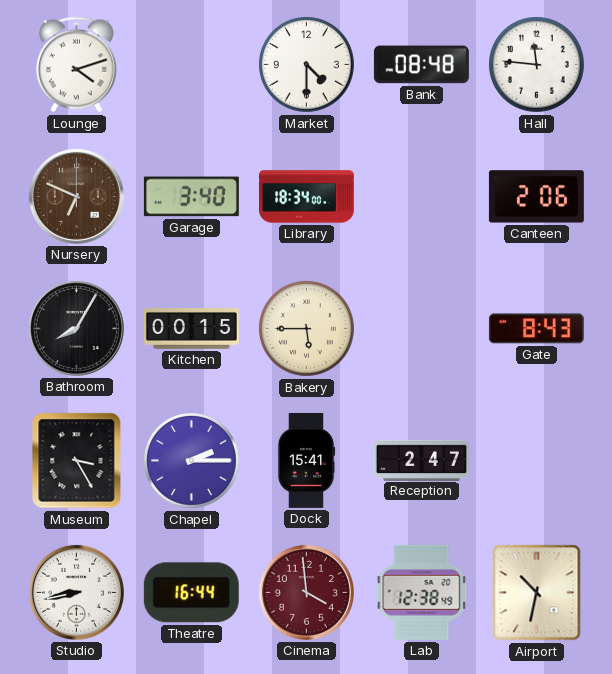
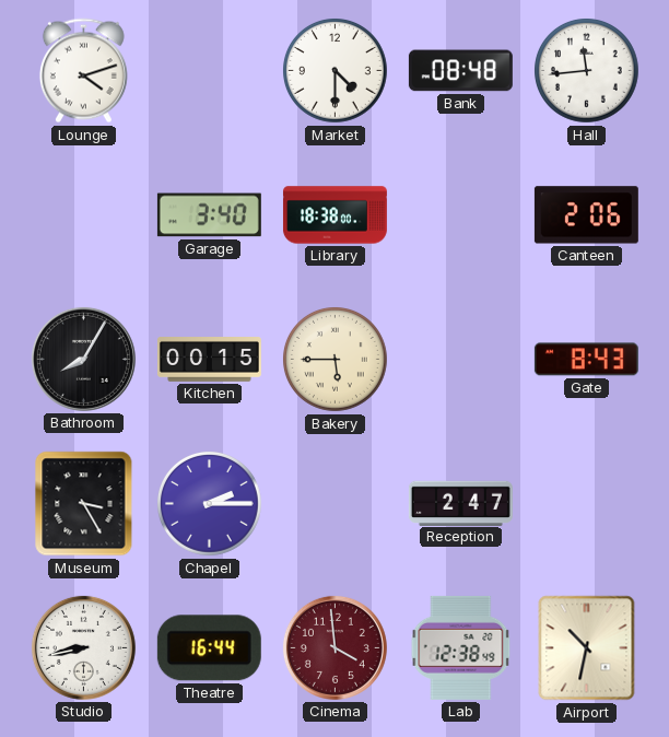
Hall: 11:46 -> 11:44 (587, 71)
Nursery: 6:49 -> none (76, 196)
Library: 18:34 -> 18:38 (334, 215)
Dock: 15:41 -> none (306, 460)
